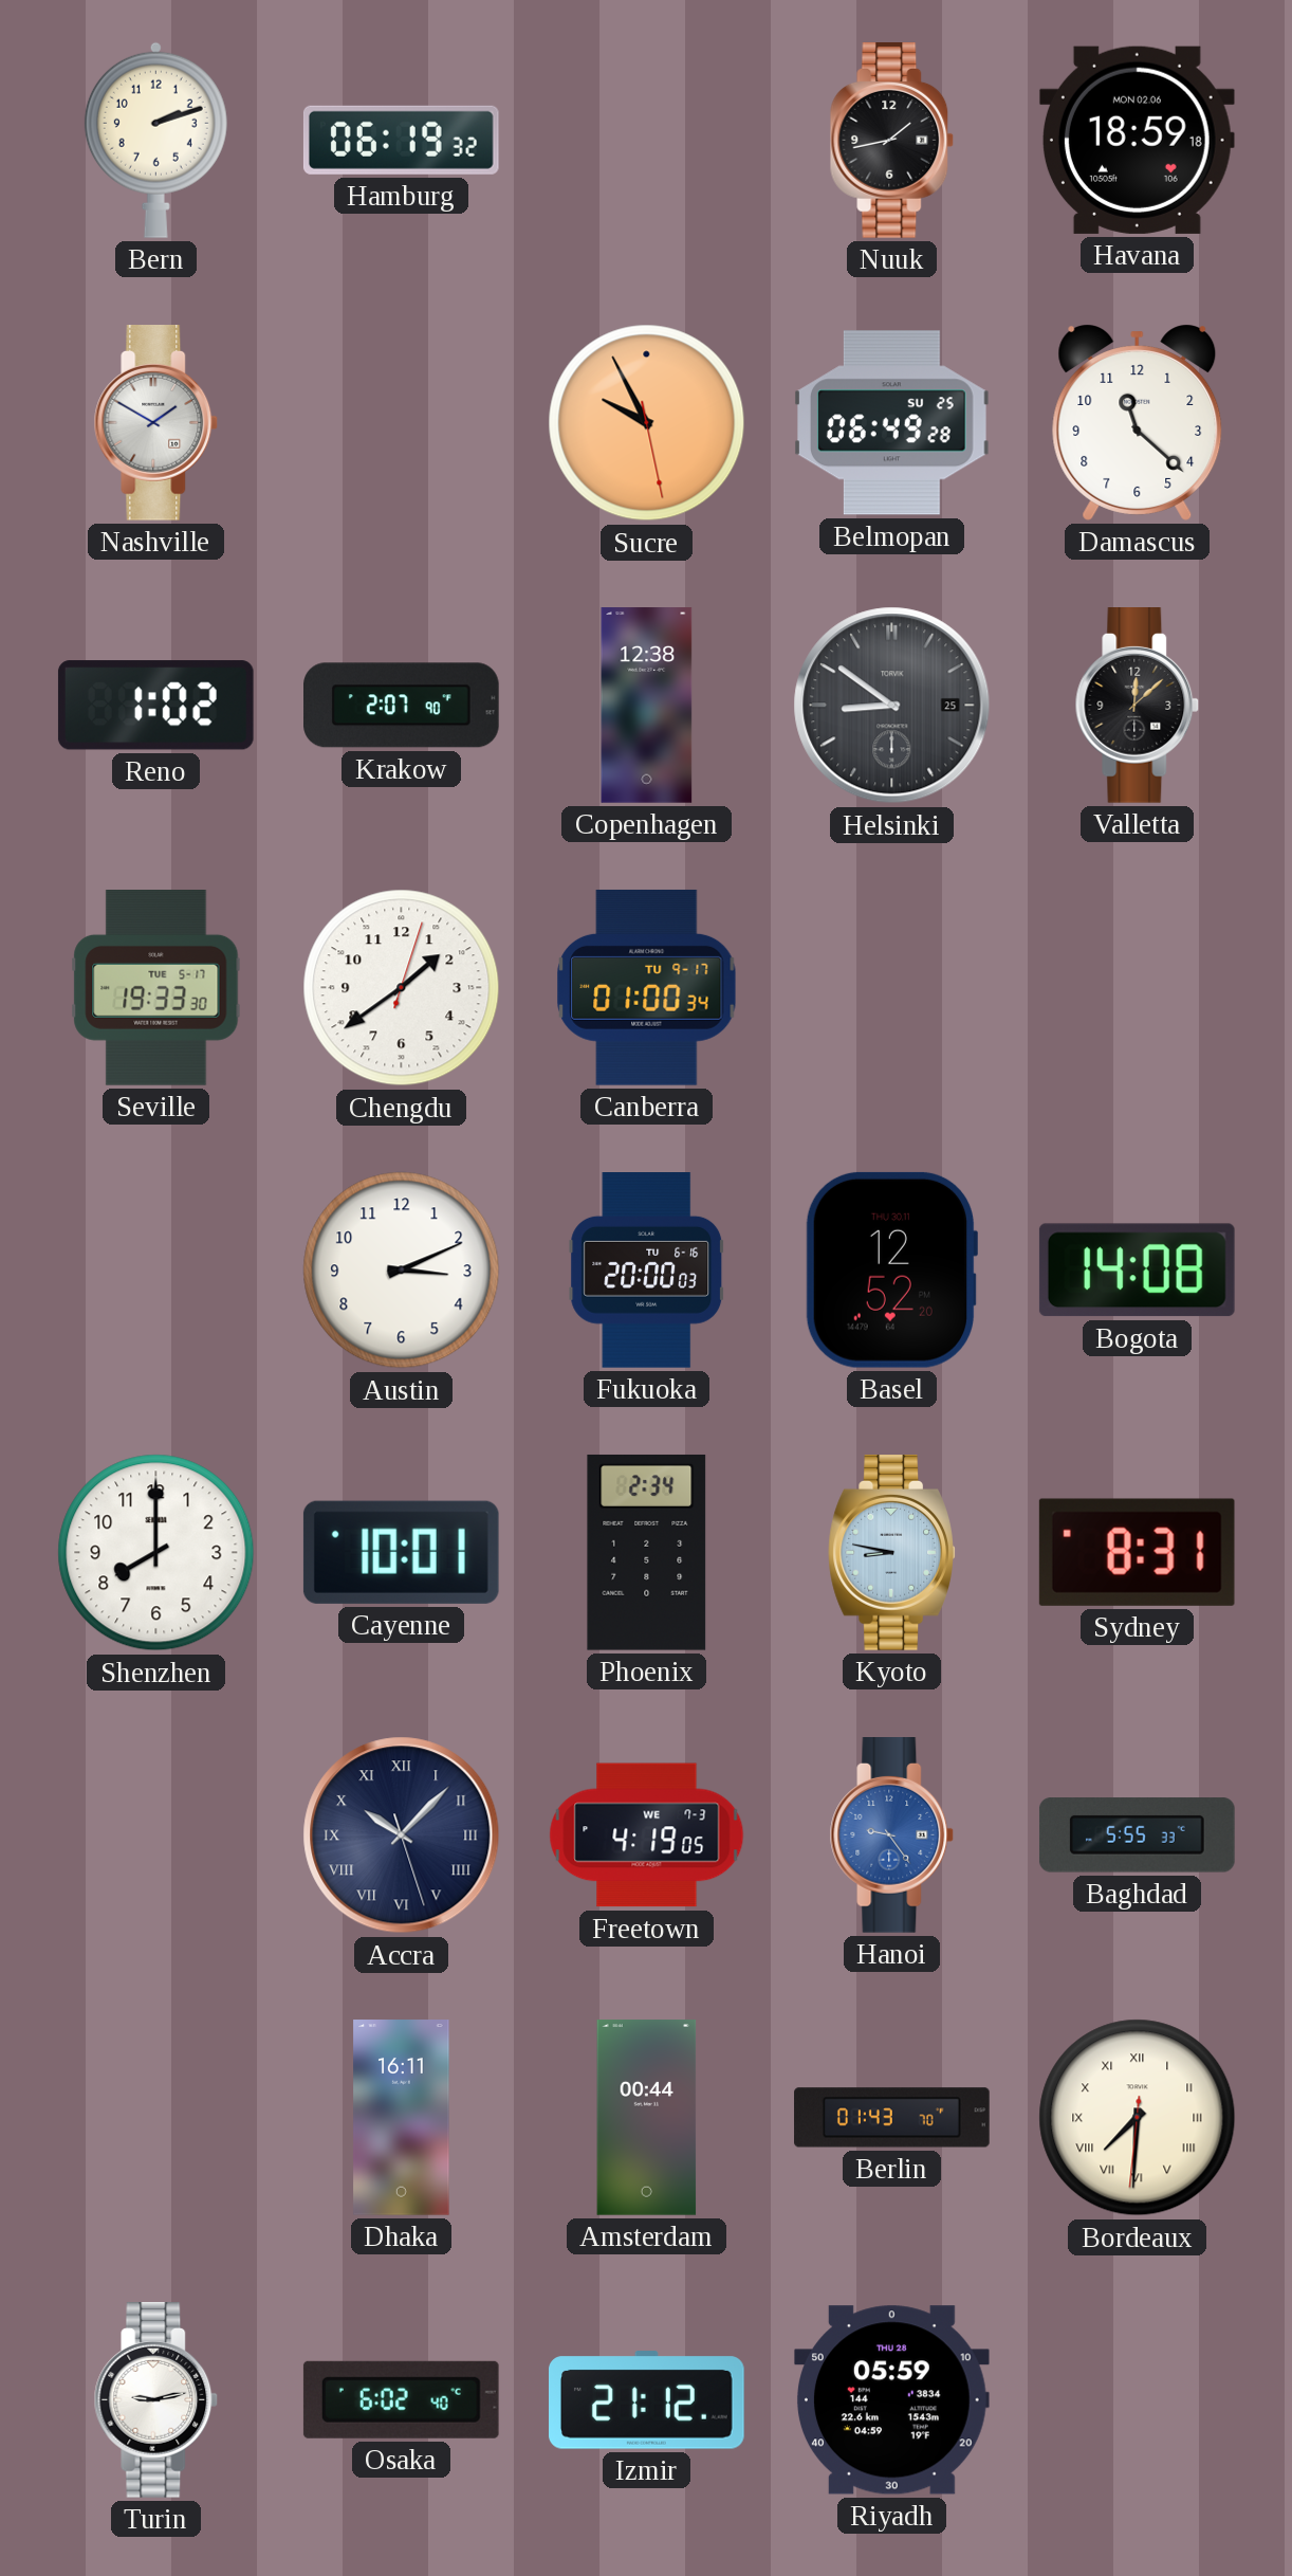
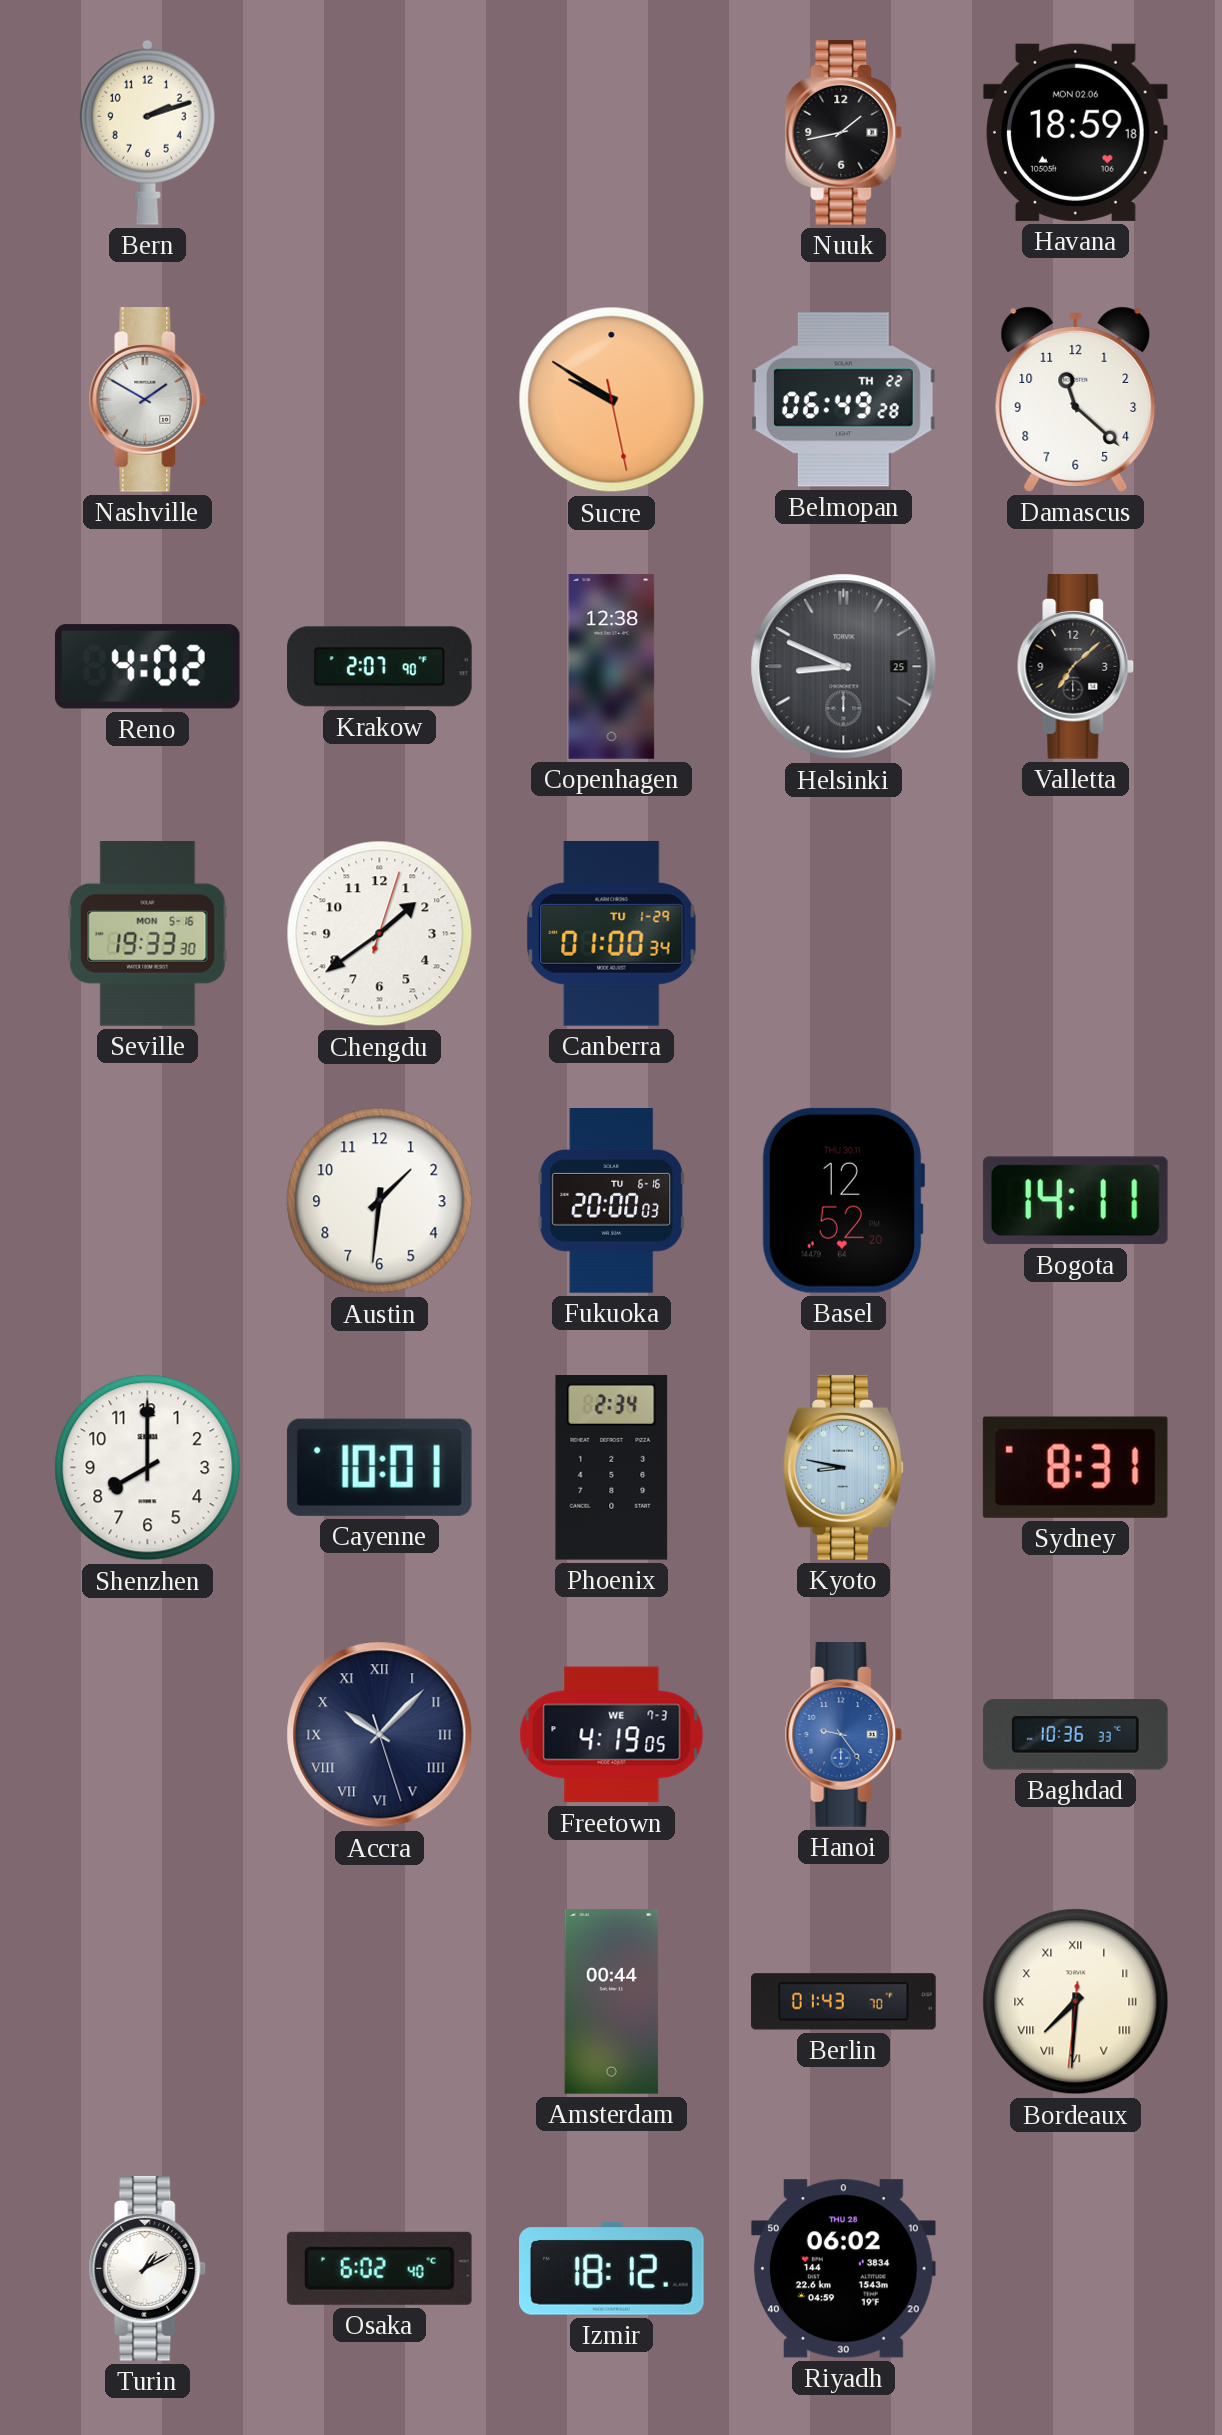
Hamburg: 06:19 -> none (401, 140)
Sucre: 9:55 -> 9:50 (612, 400)
Belmopan date: SU 25 -> TH 22 (843, 400)
Reno: 1:02 -> 4:02 (147, 667)
Helsinki: 8:51 -> 8:49 (844, 667)
Valletta: 12:08 -> 7:08 (1076, 667)
Seville date: TUE 5-17 -> MON 5-16 (148, 934)
Canberra date: TU 9-17 -> TU 1-29 (612, 933)
Austin: 3:11 -> 1:31 (380, 1201)
Bogota: 14:08 -> 14:11 (1075, 1201)
Baghdad: 5:55 -> 10:36 (1075, 1735)
Dhaka: 16:11 -> none (402, 2118)
Turin: 9:13 -> 1:10 (148, 2269)
Izmir: 21:12 -> 18:12 (612, 2269)
Riyadh: 05:59 -> 06:02 (843, 2269)
